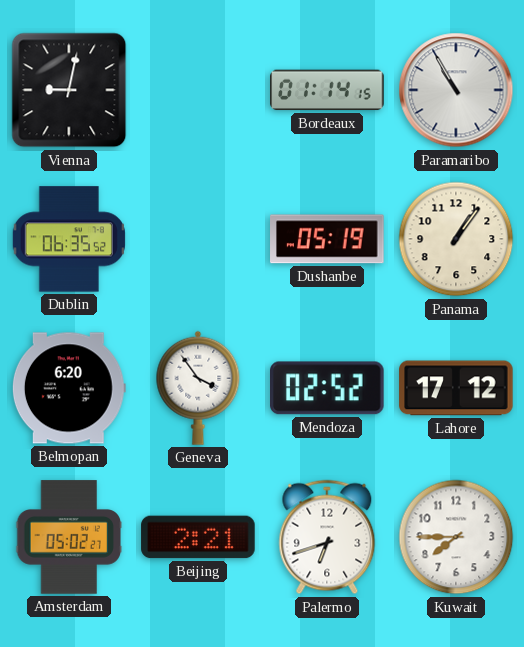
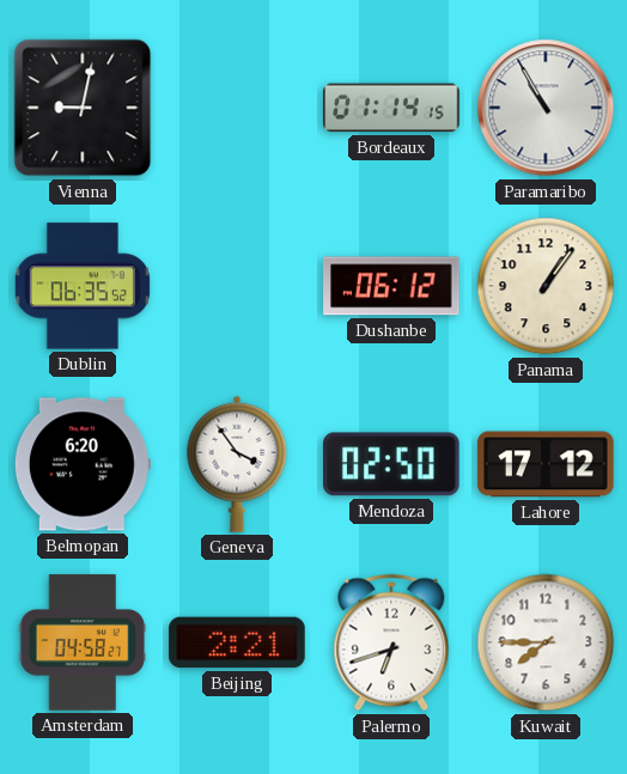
Dushanbe: 05:19 -> 06:12 (391, 286)
Mendoza: 02:52 -> 02:50 (392, 464)
Amsterdam: 05:02 -> 04:58 (81, 642)
